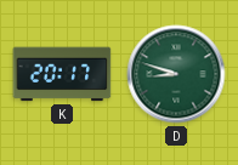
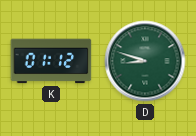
K: 20:17 -> 01:12 (51, 61)
